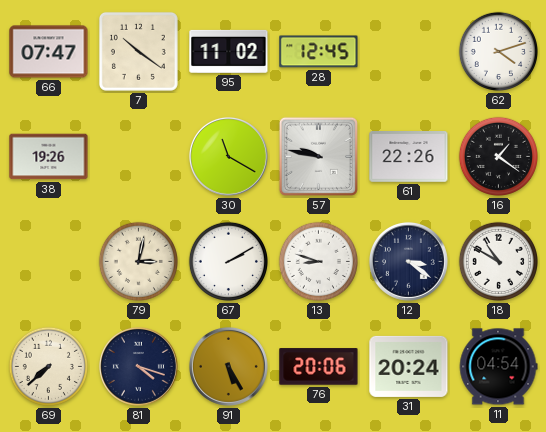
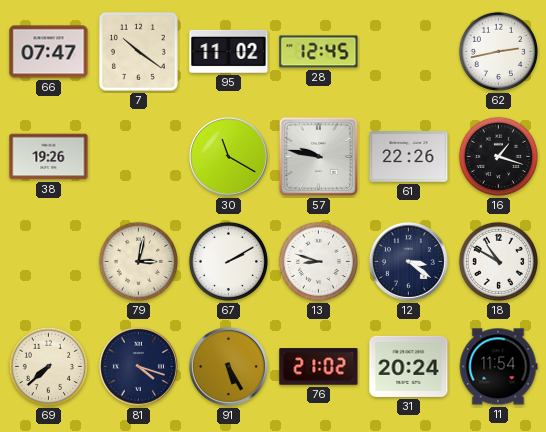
62: 4:12 -> 2:43 (498, 51)
16: 1:21 -> 1:18 (498, 156)
76: 20:06 -> 21:02 (319, 367)
11: 04:54 -> 11:54 (498, 367)
